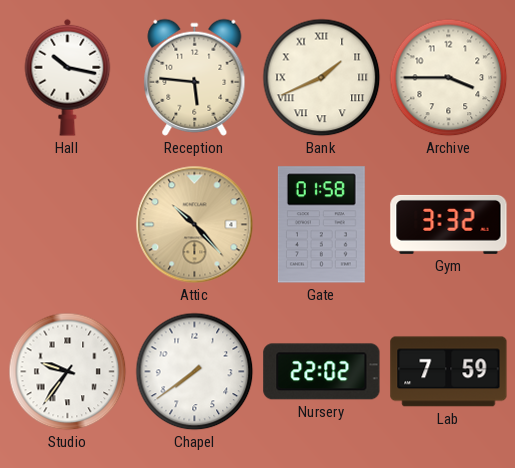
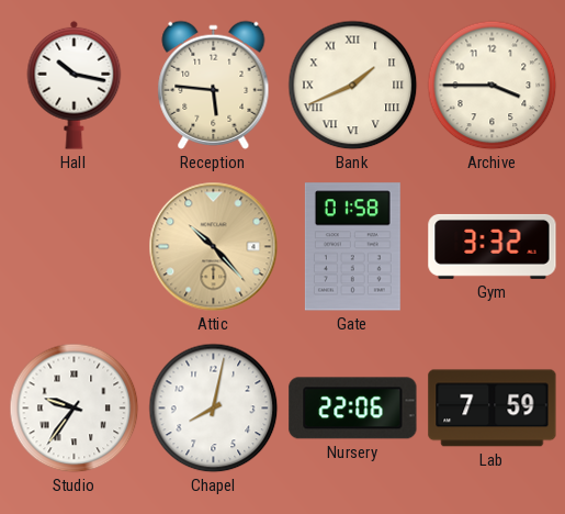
Chapel: 7:39 -> 8:02 (214, 409)
Nursery: 22:02 -> 22:06 (353, 409)
